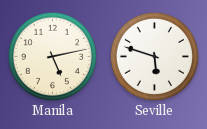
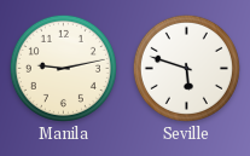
Manila: 5:13 -> 9:13 (63, 68)
